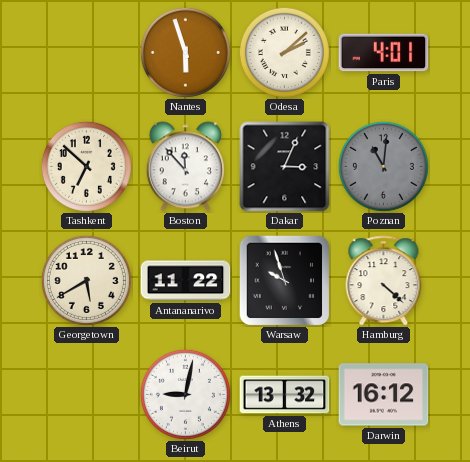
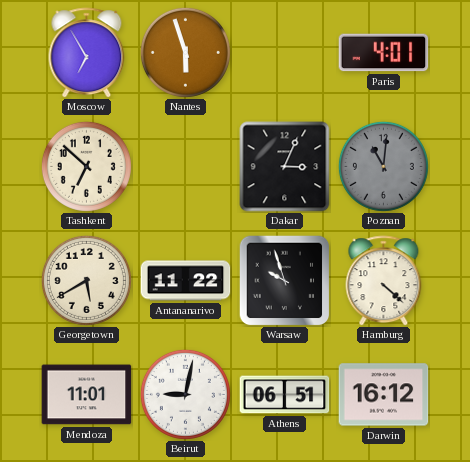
Moscow: none -> 6:55 (87, 53)
Odesa: 2:08 -> none (284, 52)
Boston: 11:53 -> none (185, 167)
Mendoza: none -> 11:01 (87, 395)
Athens: 13:32 -> 06:51 (285, 395)
